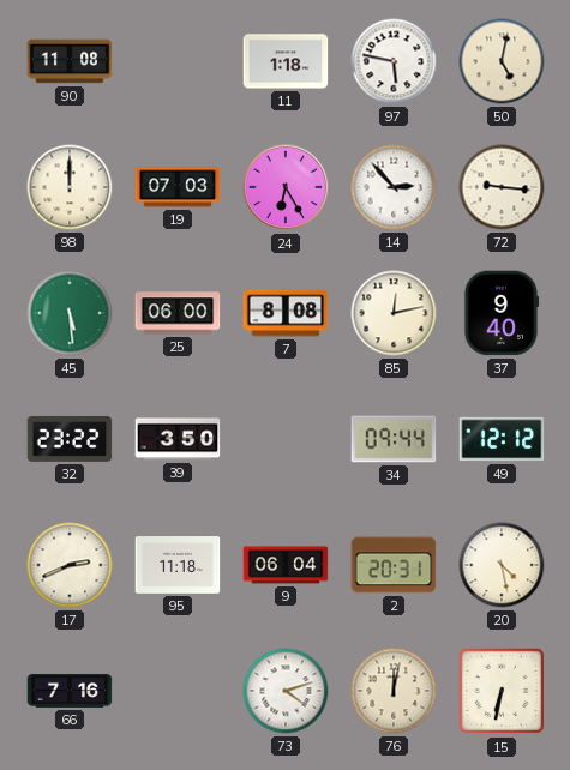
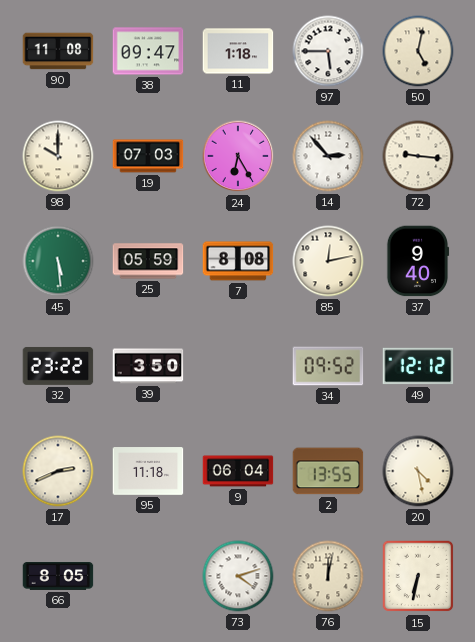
38: none -> 09:47 (148, 51)
97: 5:47 -> 5:45 (328, 51)
98: 12:00 -> 10:00 (58, 156)
25: 06:00 -> 05:59 (148, 261)
34: 09:44 -> 09:52 (328, 366)
2: 20:31 -> 13:55 (328, 471)
66: 7:16 -> 8:05 (58, 577)
